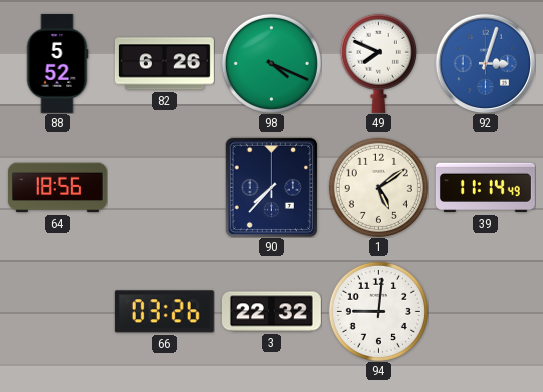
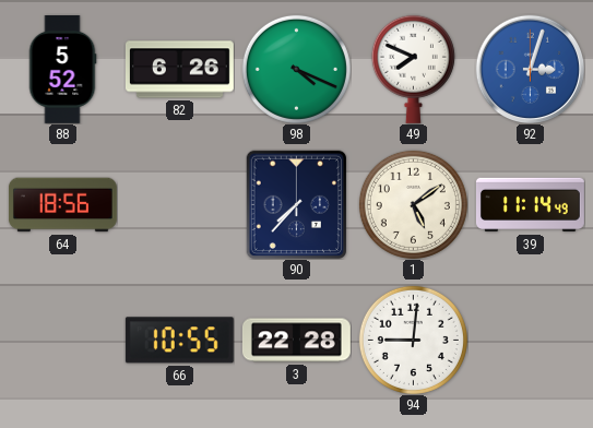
66: 03:26 -> 10:55 (179, 341)
3: 22:32 -> 22:28 (296, 341)
